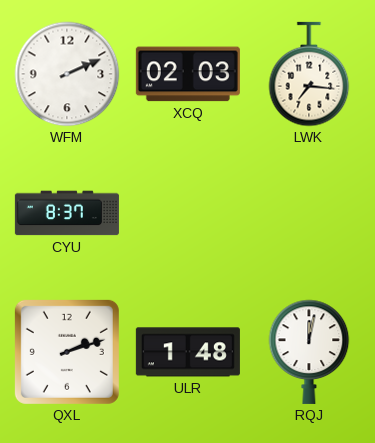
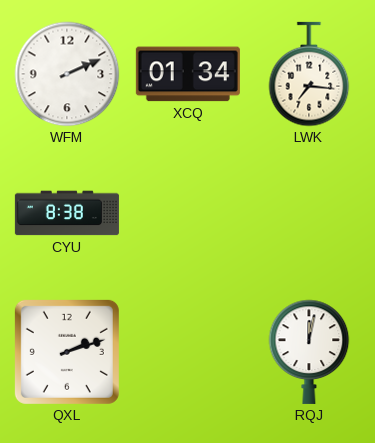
XCQ: 02:03 -> 01:34 (188, 74)
CYU: 8:37 -> 8:38 (67, 213)
ULR: 1:48 -> none (188, 352)
